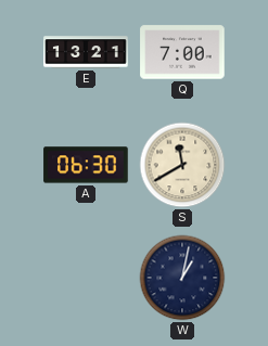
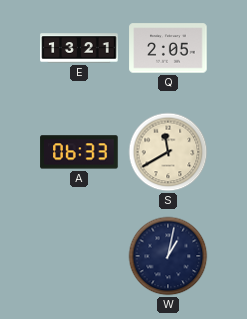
Q: 7:00 -> 2:05 (168, 48)
A: 06:30 -> 06:33 (79, 152)
